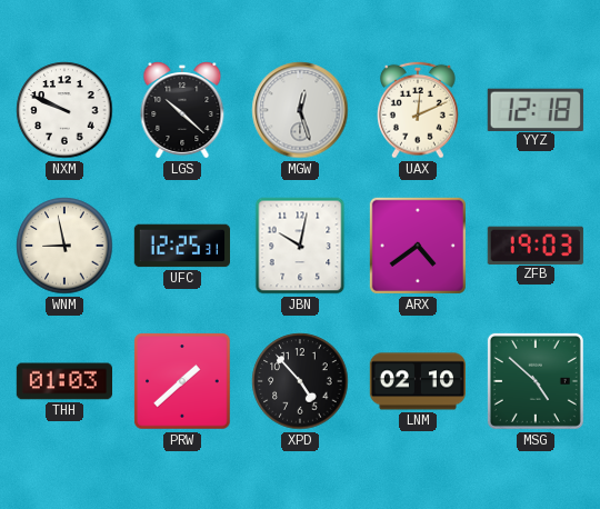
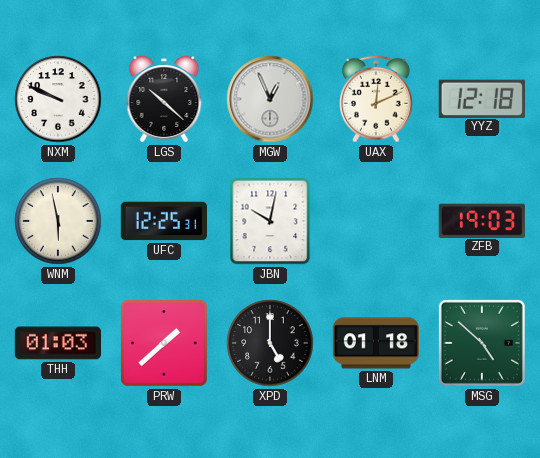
MGW: 12:27 -> 12:56 (270, 99)
WNM: 8:58 -> 5:58 (58, 221)
ARX: 4:39 -> none (418, 246)
XPD: 4:53 -> 5:00 (270, 343)
LNM: 02:10 -> 01:18 (375, 343)
